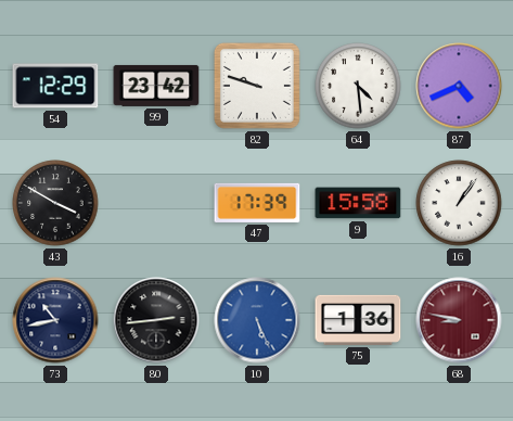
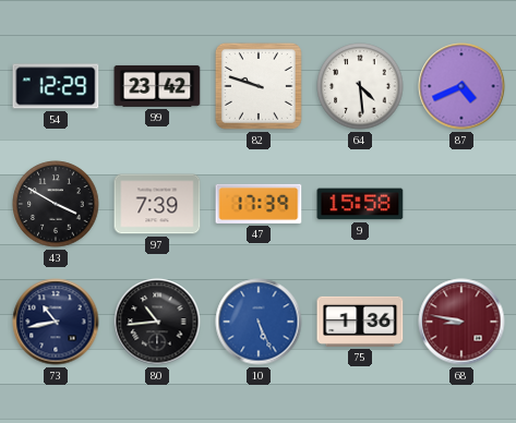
97: none -> 7:39 (157, 204)
16: 1:06 -> none (459, 203)
80: 2:44 -> 10:44 (157, 322)
